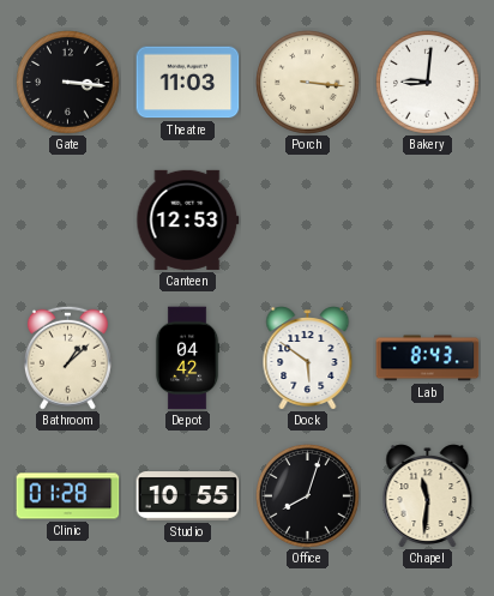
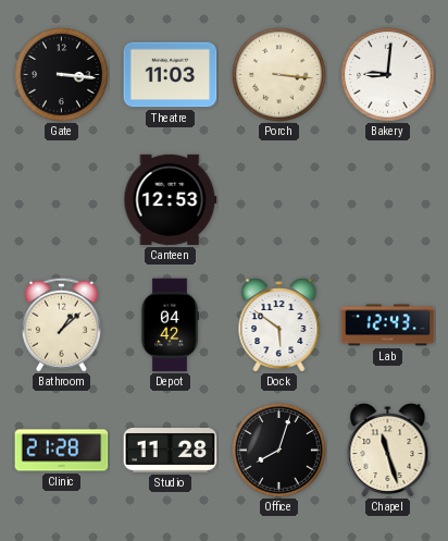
Lab: 8:43 -> 12:43 (388, 325)
Clinic: 01:28 -> 21:28 (62, 451)
Studio: 10:55 -> 11:28 (171, 451)
Chapel: 11:31 -> 11:27 (388, 451)
